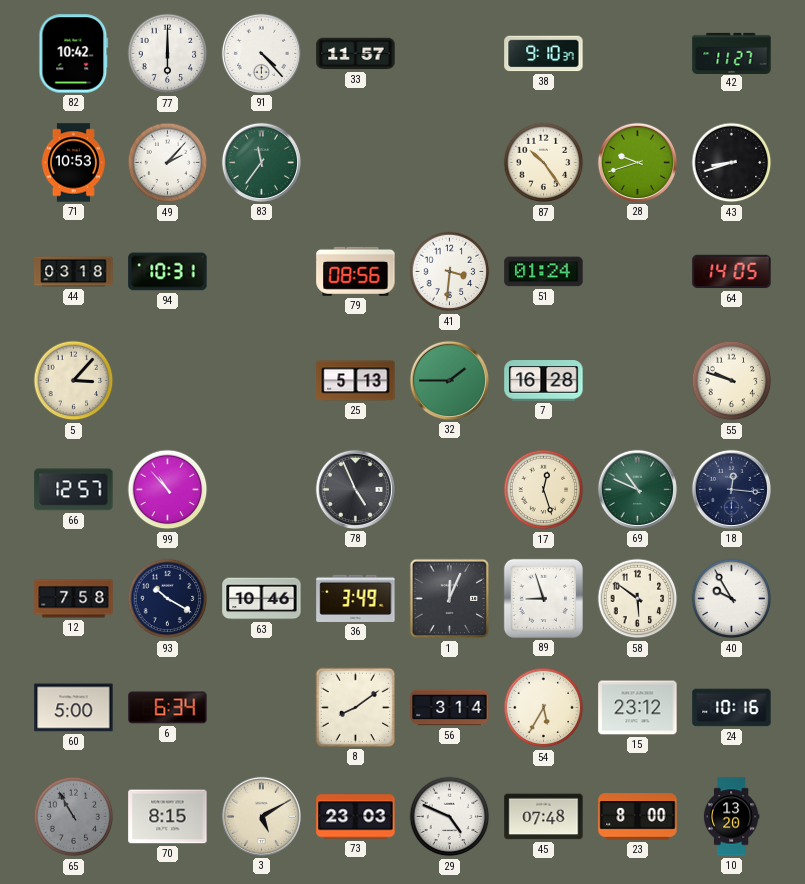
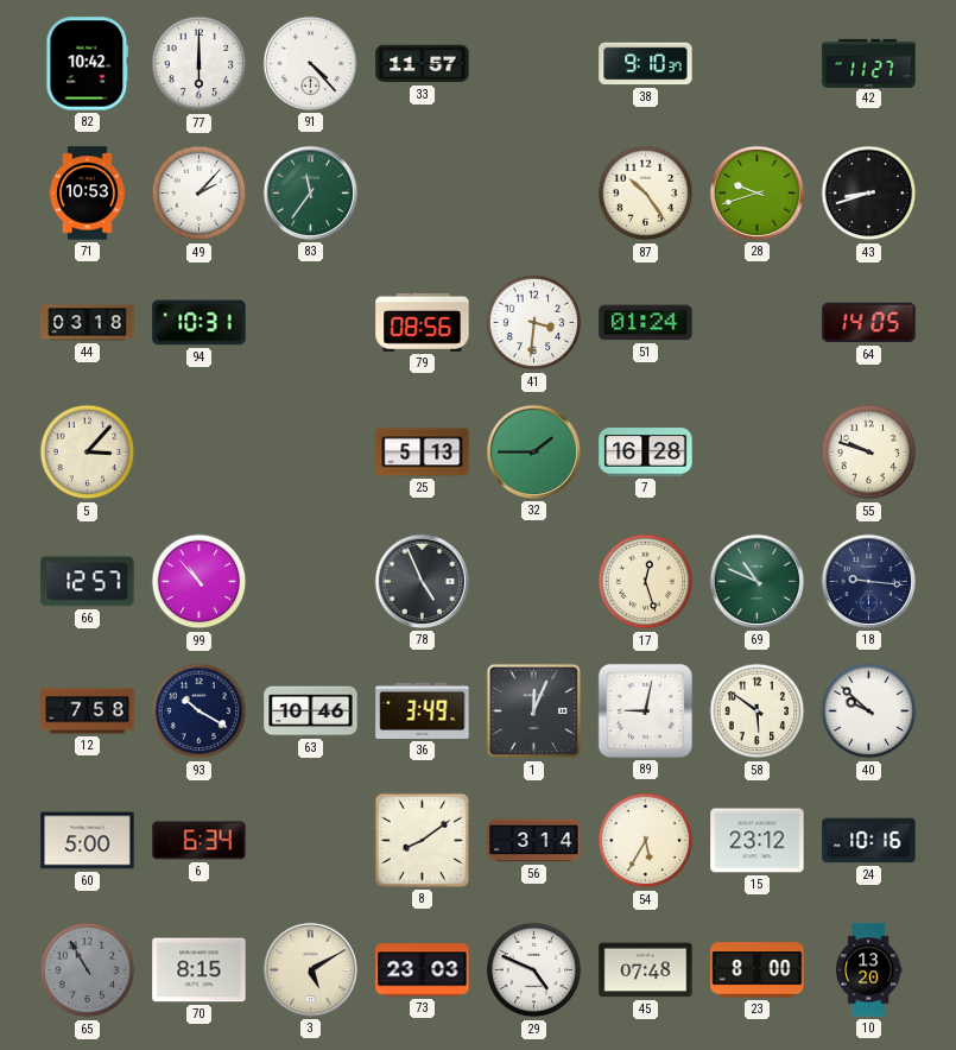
18: 12:16 -> 9:16 (868, 581)
89: 8:57 -> 9:02 (645, 710)
40: 9:55 -> 9:52 (869, 711)
